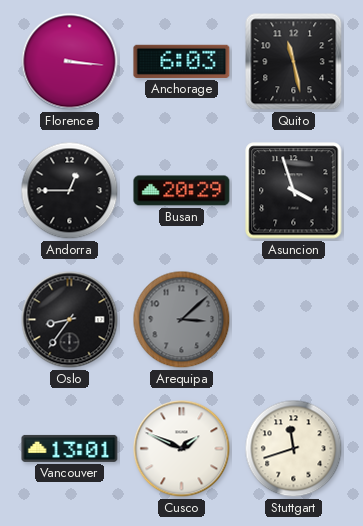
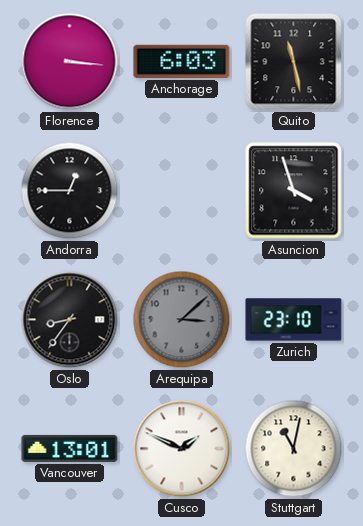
Busan: 20:29 -> none (182, 191)
Zurich: none -> 23:10 (294, 320)
Stuttgart: 11:42 -> 11:02 (294, 449)
